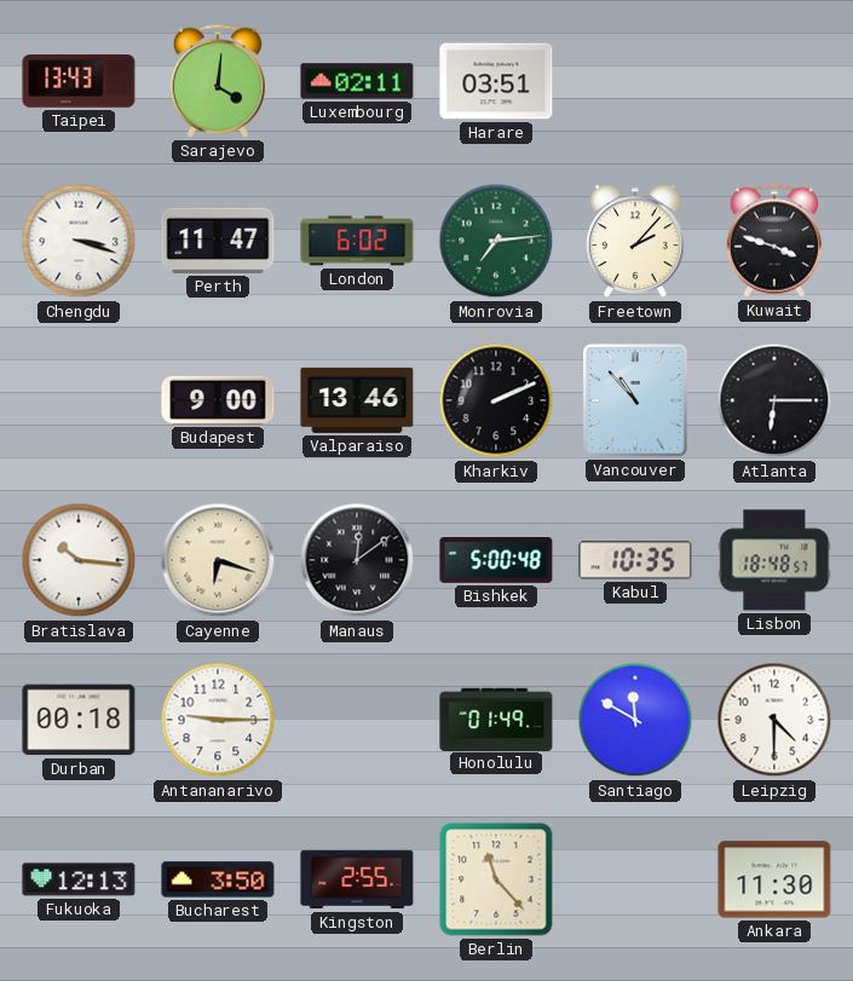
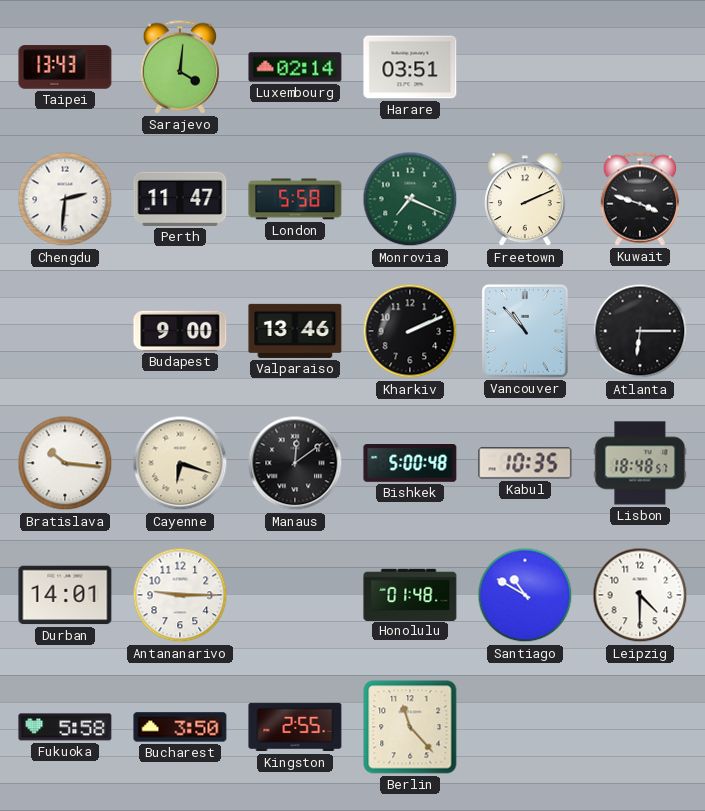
Luxembourg: 02:11 -> 02:14 (295, 67)
Chengdu: 3:18 -> 2:31 (65, 199)
London: 6:02 -> 5:58 (295, 199)
Monrovia: 7:14 -> 7:19 (410, 199)
Freetown: 2:07 -> 2:11 (526, 200)
Durban: 00:18 -> 14:01 (65, 595)
Honolulu: 01:49 -> 01:48 (410, 594)
Santiago: 11:50 -> 10:50 (525, 595)
Fukuoka: 12:13 -> 5:58 (65, 727)
Ankara: 11:30 -> none (774, 879)
